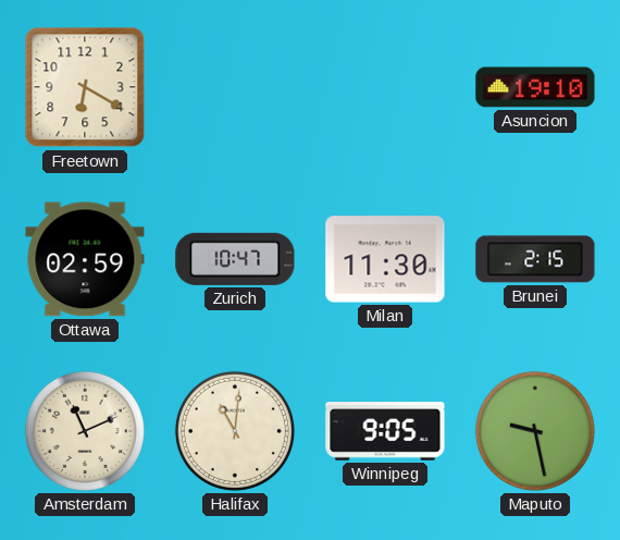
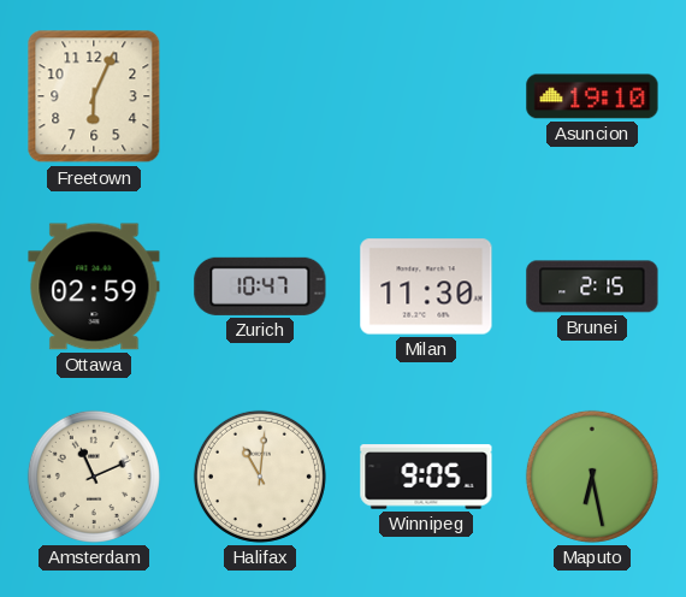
Freetown: 6:20 -> 6:04 (94, 96)
Maputo: 9:28 -> 6:28 (592, 477)
